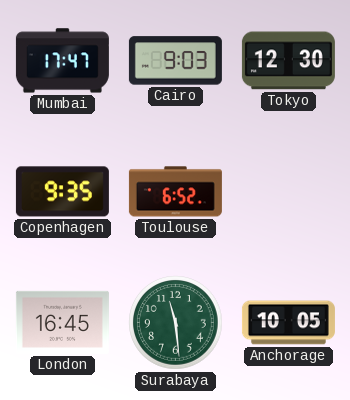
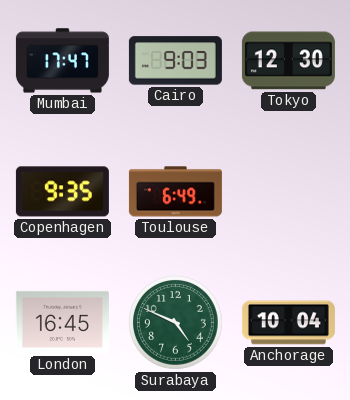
Toulouse: 6:52 -> 6:49 (175, 192)
Surabaya: 11:29 -> 4:49 (176, 323)
Anchorage: 10:05 -> 10:04 (288, 323)
